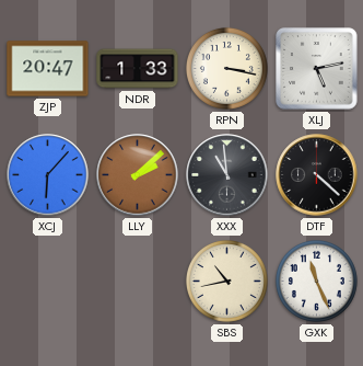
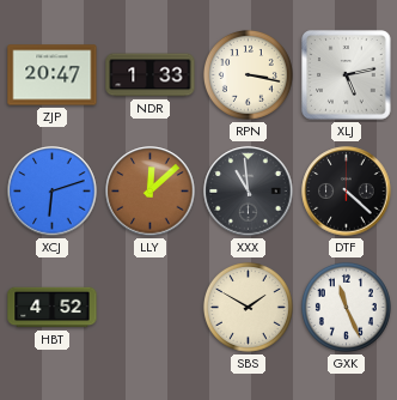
XCJ: 6:07 -> 6:12 (53, 192)
LLY: 2:08 -> 12:08 (151, 192)
HBT: none -> 4:52 (53, 308)
SBS: 10:43 -> 1:50 (248, 307)
